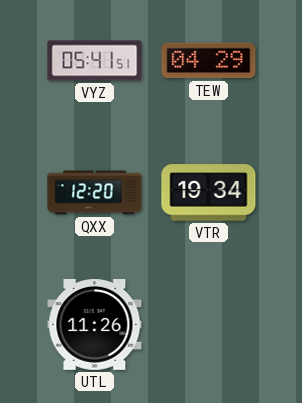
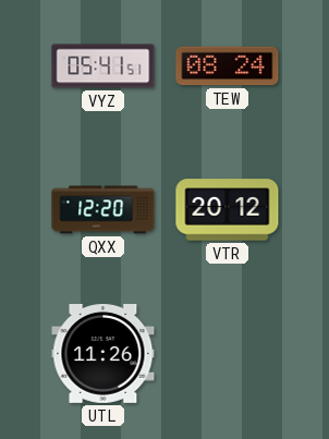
TEW: 04:29 -> 08:24 (228, 66)
VTR: 19:34 -> 20:12 (228, 210)
